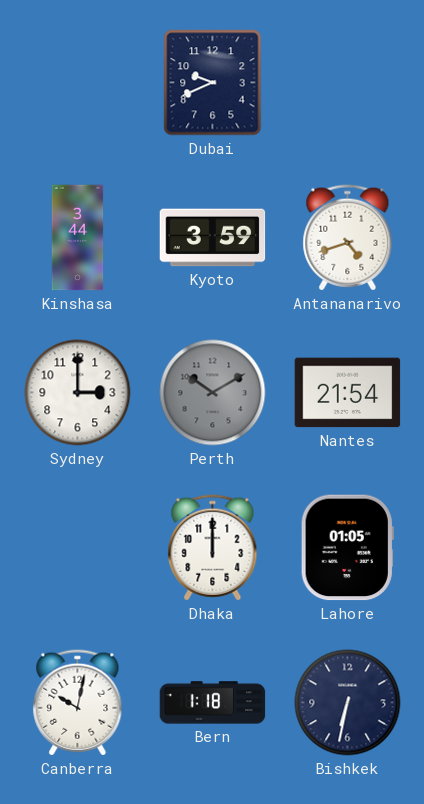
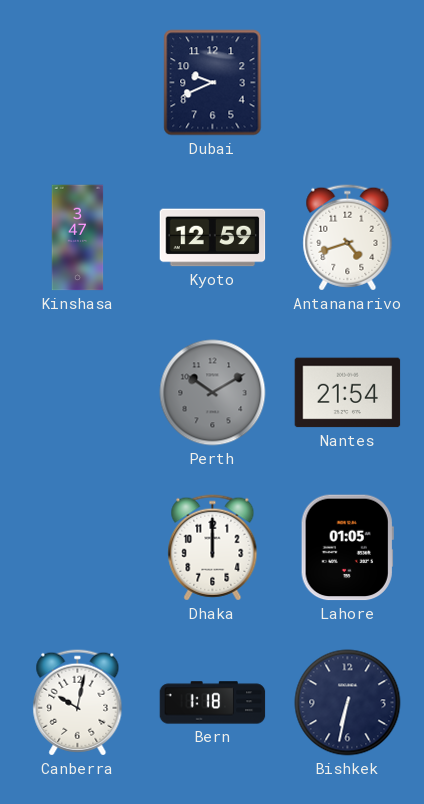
Kinshasa: 3:44 -> 3:47 (78, 238)
Kyoto: 3:59 -> 12:59 (213, 238)
Sydney: 3:00 -> none (78, 393)
